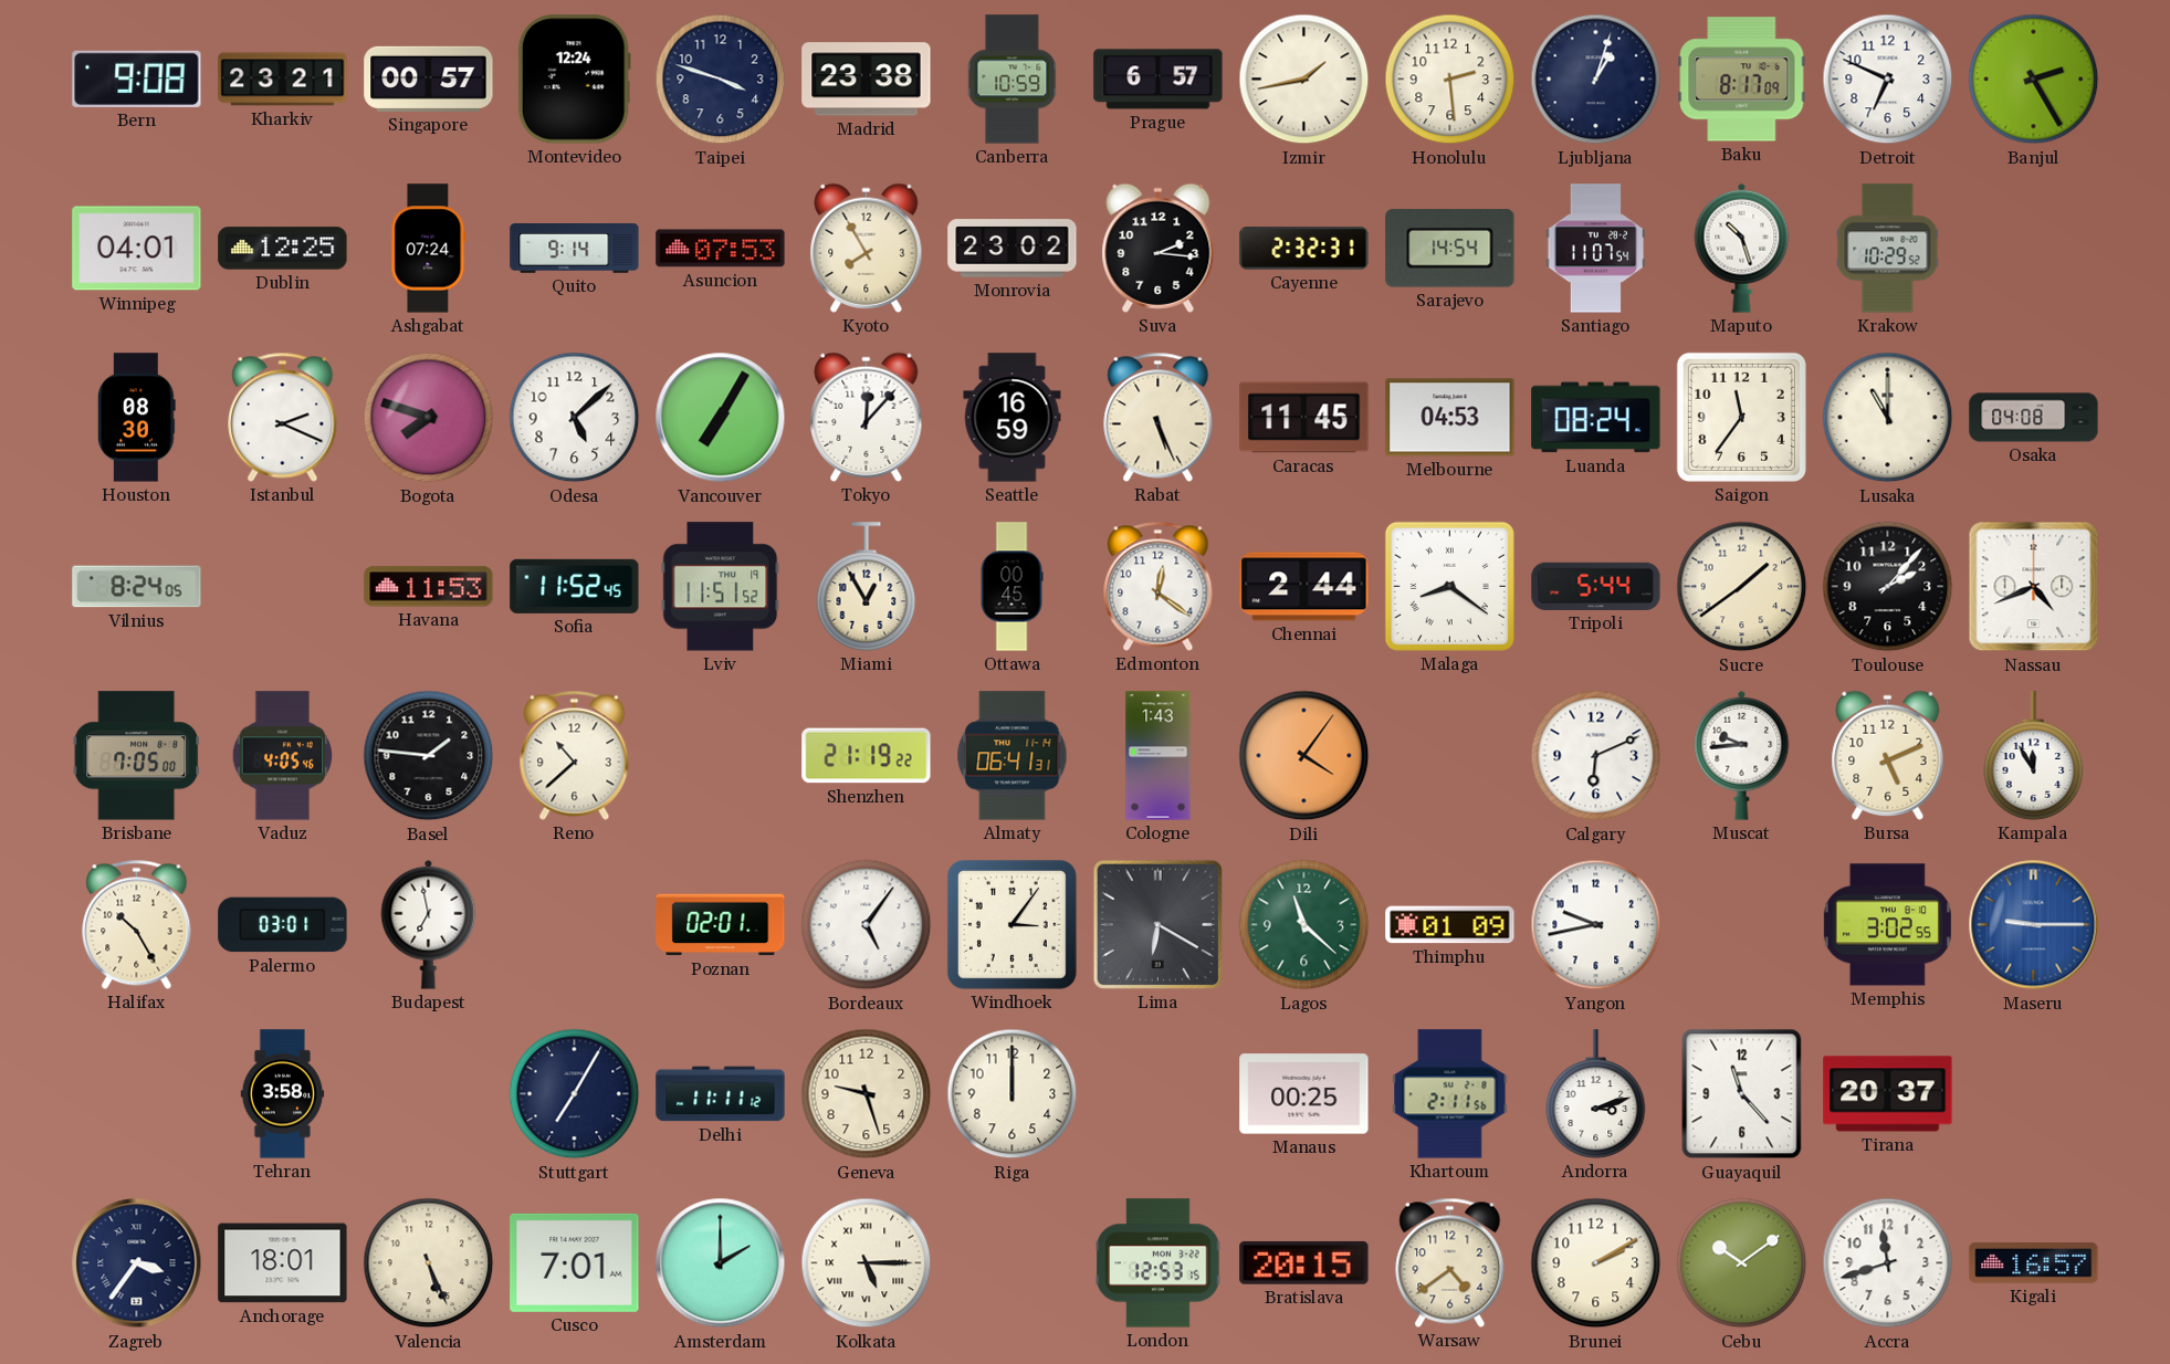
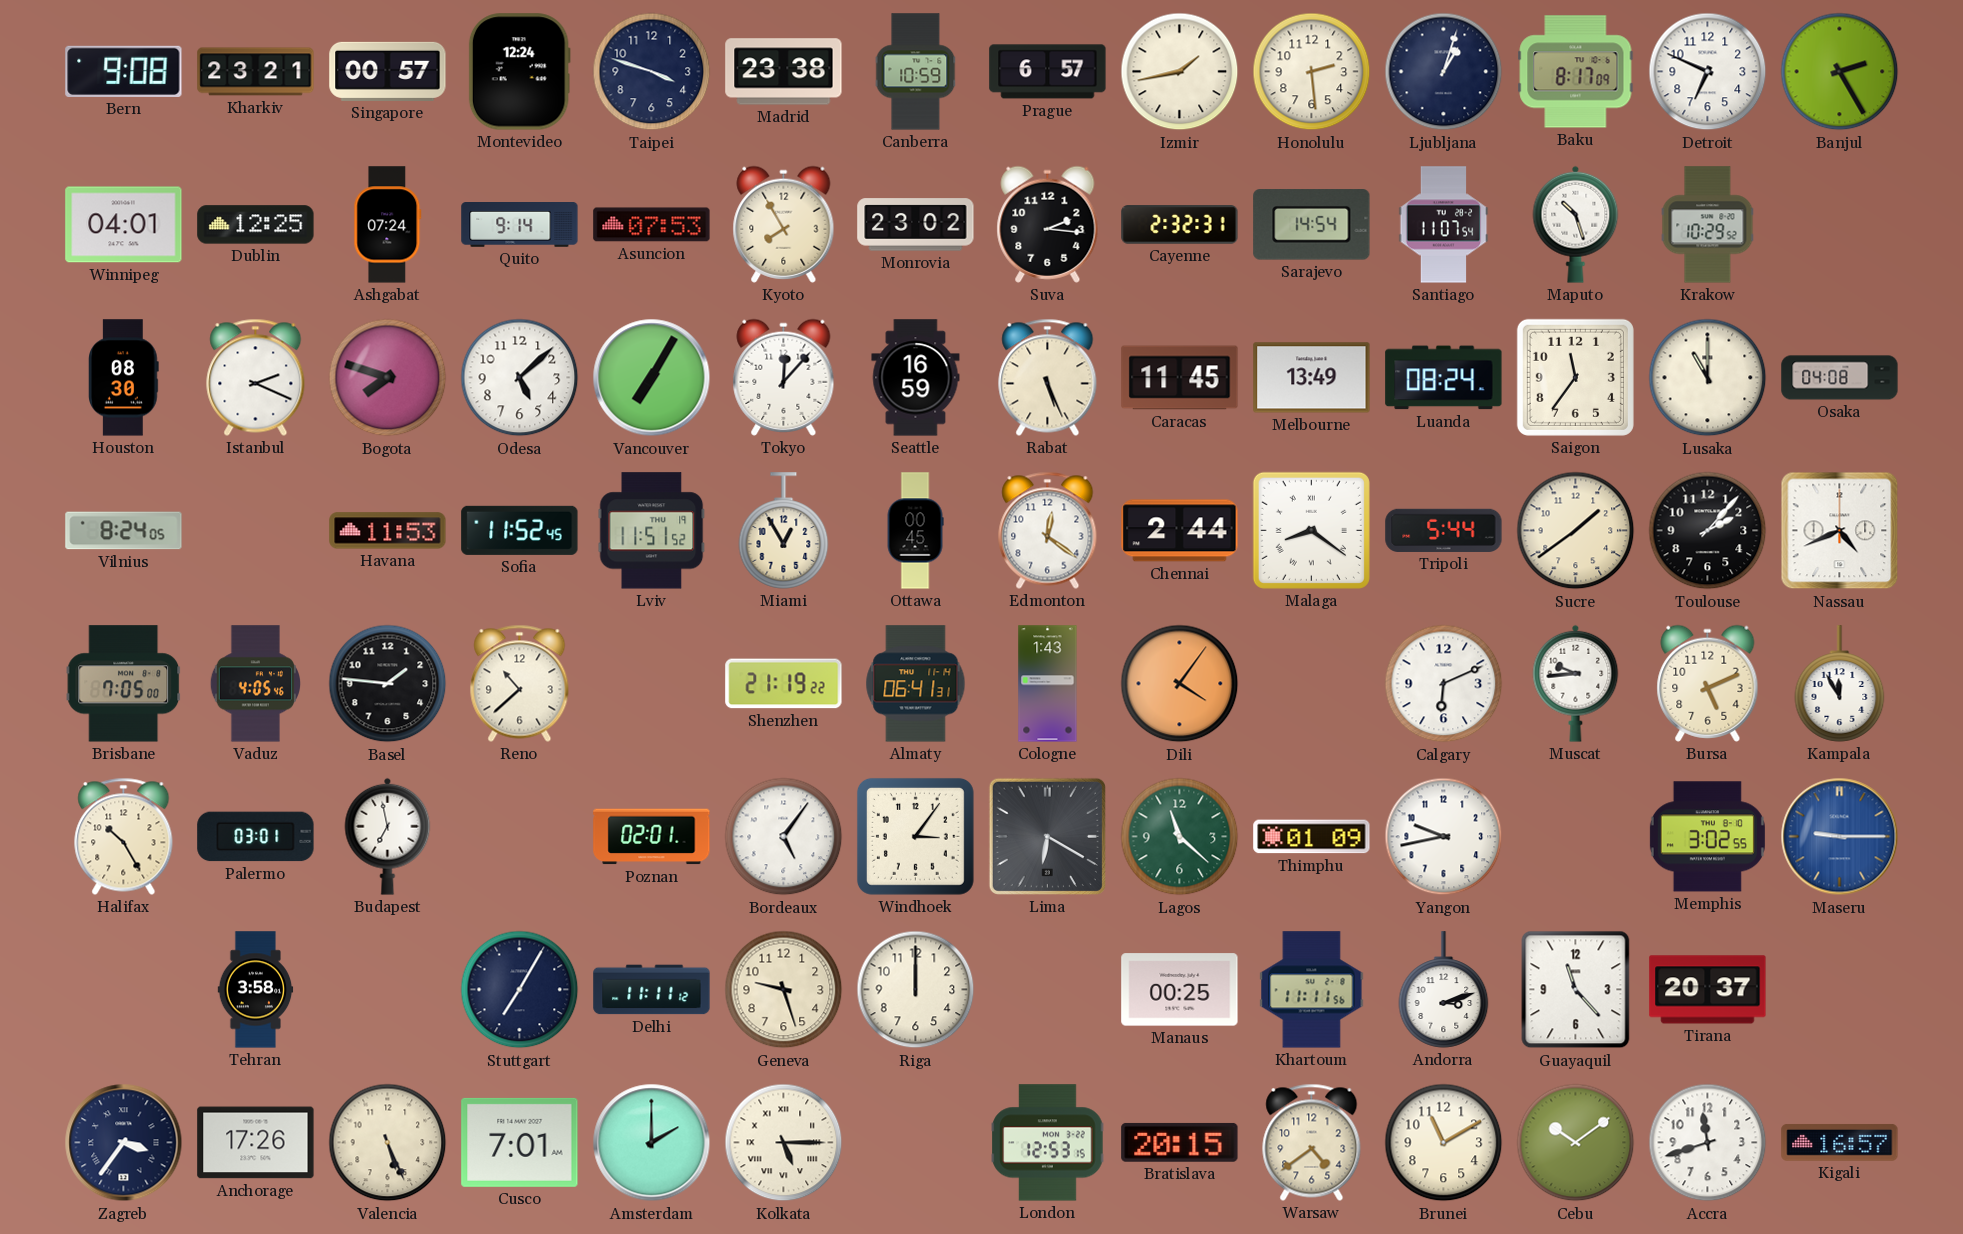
Melbourne: 04:53 -> 13:49 (1312, 378)
Khartoum: 2:11 -> 11:11 (1312, 990)
Anchorage: 18:01 -> 17:26 (256, 1143)
Brunei: 2:10 -> 11:10 (1444, 1143)
